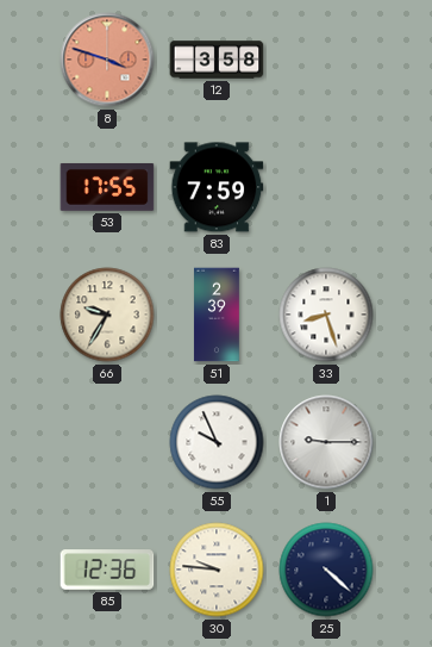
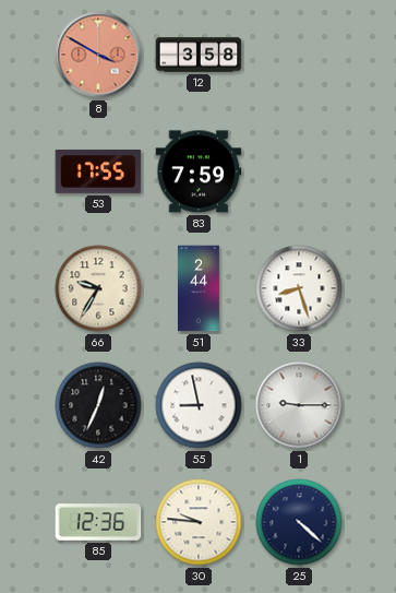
8: 3:48 -> 3:50 (98, 55)
51: 2:39 -> 2:44 (199, 288)
42: none -> 12:34 (98, 405)
55: 9:56 -> 8:58 (199, 405)
